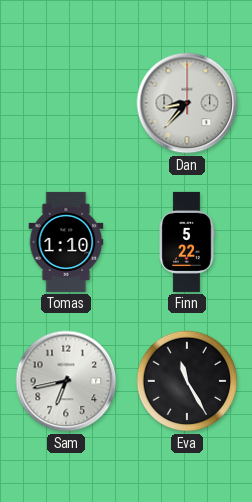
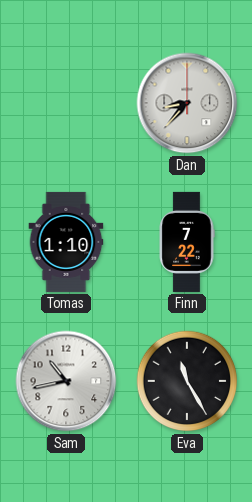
Finn: 5:22 -> 7:22 (187, 242)
Sam: 6:43 -> 10:43 (66, 381)
